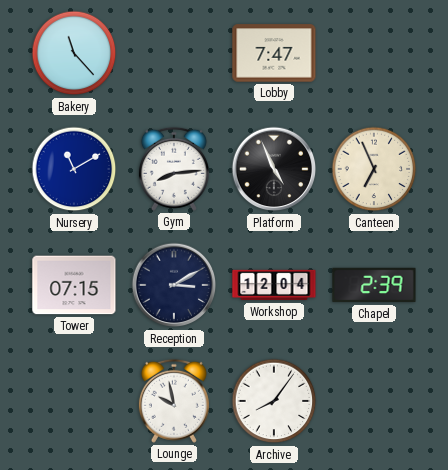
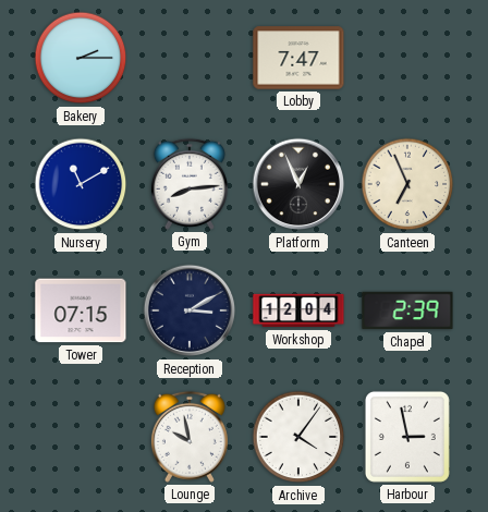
Bakery: 11:23 -> 2:15 (81, 58)
Platform: 4:56 -> 12:56 (298, 184)
Archive: 8:06 -> 4:06 (298, 437)
Harbour: none -> 2:58 (407, 437)
